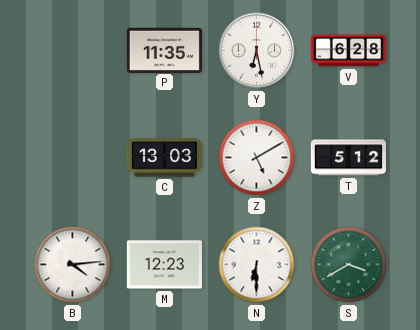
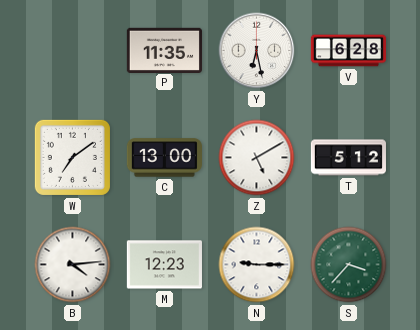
W: none -> 7:09 (72, 157)
C: 13:03 -> 13:00 (164, 158)
N: 6:30 -> 9:15 (257, 265)
S: 3:40 -> 3:37 (349, 265)
